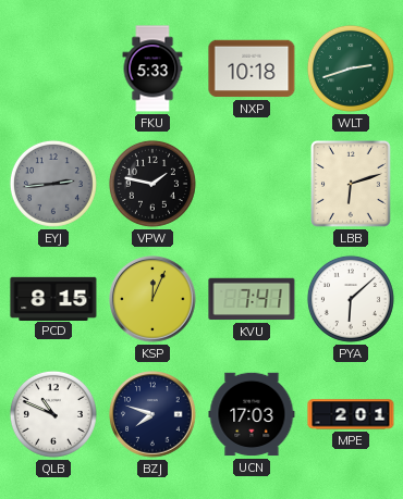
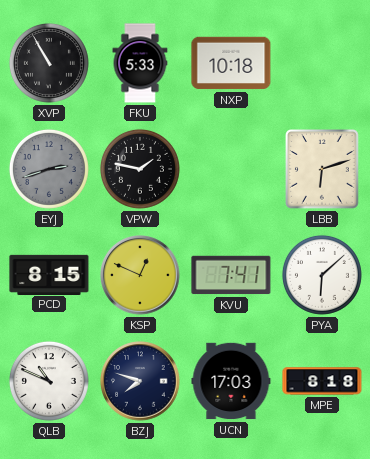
XVP: none -> 10:55 (49, 63)
WLT: 2:42 -> none (351, 68)
EYJ: 2:44 -> 2:42 (49, 169)
KSP: 12:04 -> 12:49 (140, 275)
MPE: 2:01 -> 8:18 (322, 381)
